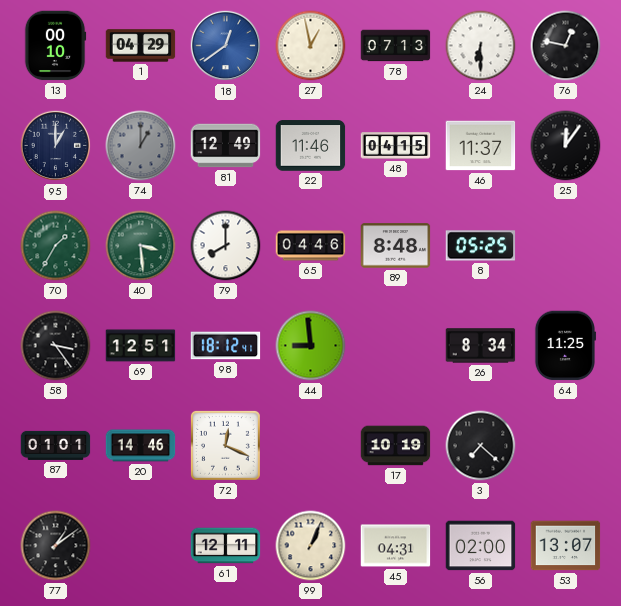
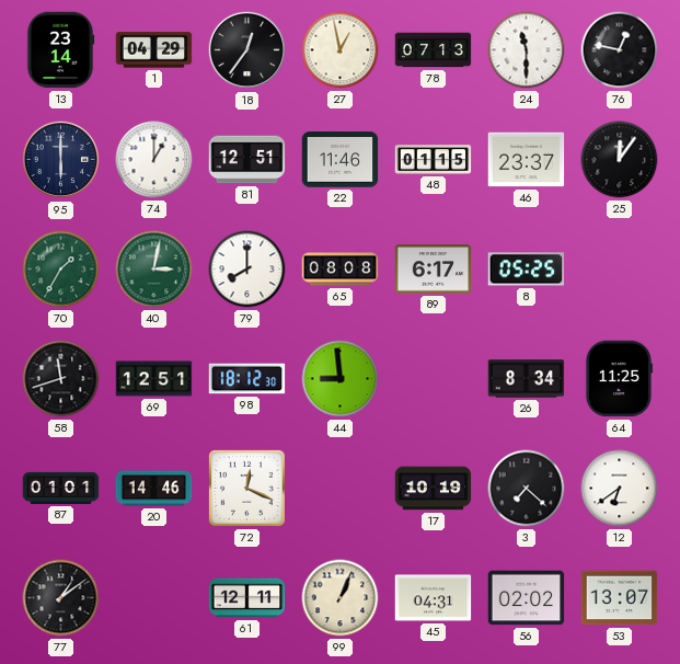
13: 00:10 -> 23:14 (60, 50)
18: 12:39 -> 12:36 (247, 50)
18 dial: blue -> black (247, 50)
24: 6:30 -> 11:30 (527, 50)
95: 1:00 -> 6:00 (61, 160)
74 dial: grey -> white (154, 160)
81: 12:49 -> 12:51 (247, 160)
48: 04:15 -> 01:15 (434, 160)
46: 11:37 -> 23:37 (527, 160)
40: 3:29 -> 3:02 (154, 270)
65: 04:46 -> 08:08 (341, 270)
89: 8:48 -> 6:17 (434, 270)
58: 3:24 -> 11:42 (61, 379)
98: 18:12:41 -> 18:12:30 (247, 379)
12: none -> 6:39 (620, 489)
56: 02:00 -> 02:02 (527, 598)
